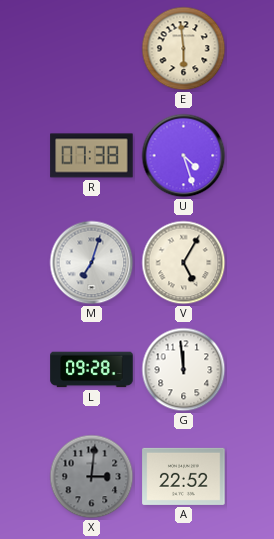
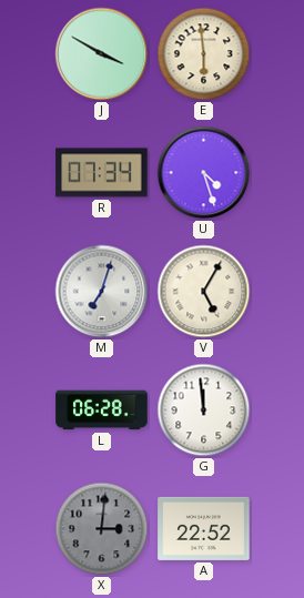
J: none -> 3:50 (102, 54)
R: 07:38 -> 07:34 (102, 173)
L: 09:28 -> 06:28 (102, 411)
